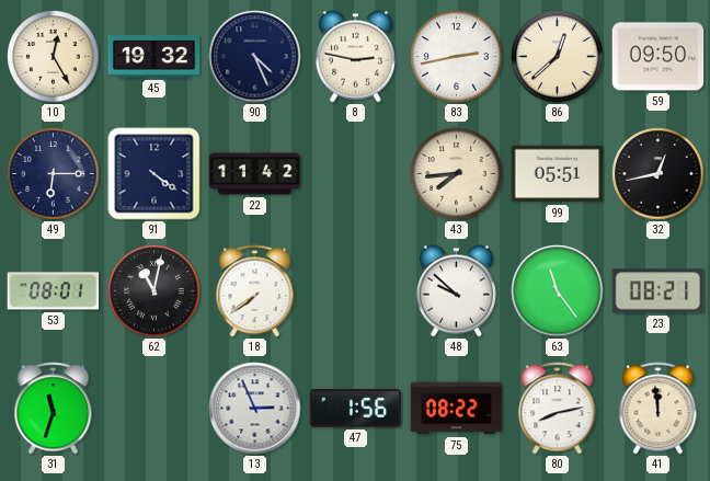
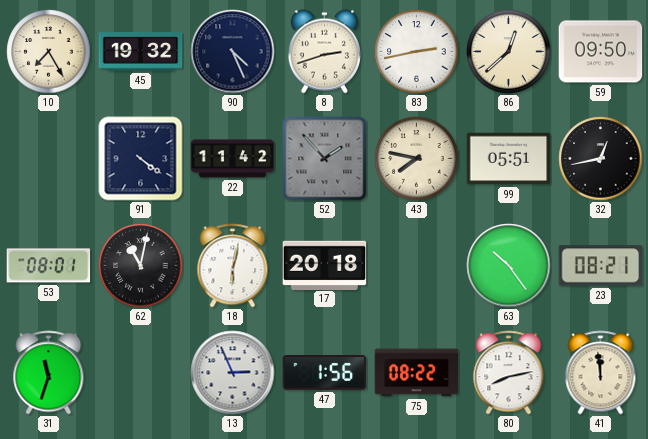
10: 12:25 -> 7:25 (49, 52)
8: 2:47 -> 2:42 (324, 52)
49: 6:15 -> none (54, 174)
52: none -> 1:53 (325, 159)
43: 7:44 -> 7:47 (417, 159)
18: 7:39 -> 6:02 (233, 266)
17: none -> 20:18 (325, 265)
48: 9:52 -> none (456, 291)
63: 11:24 -> 10:24 (509, 266)
